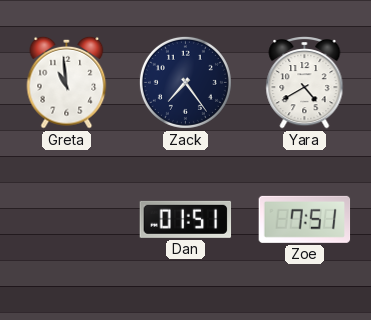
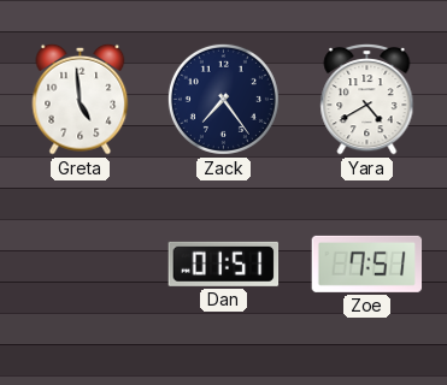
Greta: 10:59 -> 4:59 (81, 99)
